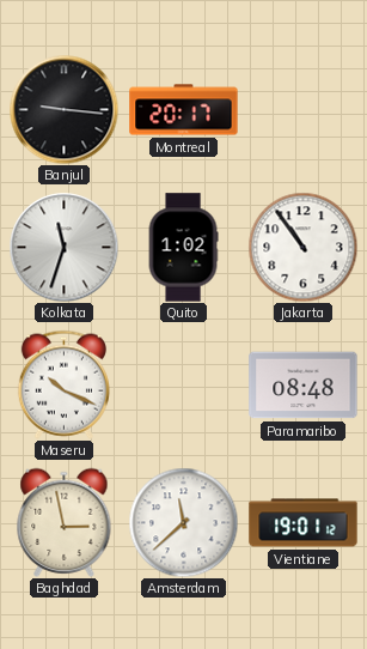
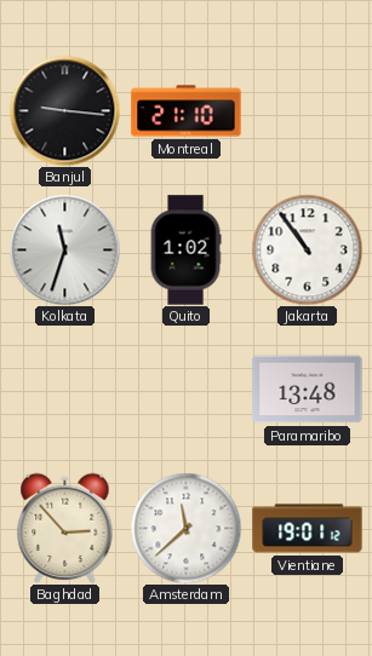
Montreal: 20:17 -> 21:10 (187, 111)
Maseru: 10:19 -> none (63, 384)
Paramaribo: 08:48 -> 13:48 (308, 390)
Baghdad: 2:58 -> 2:53 (65, 528)
